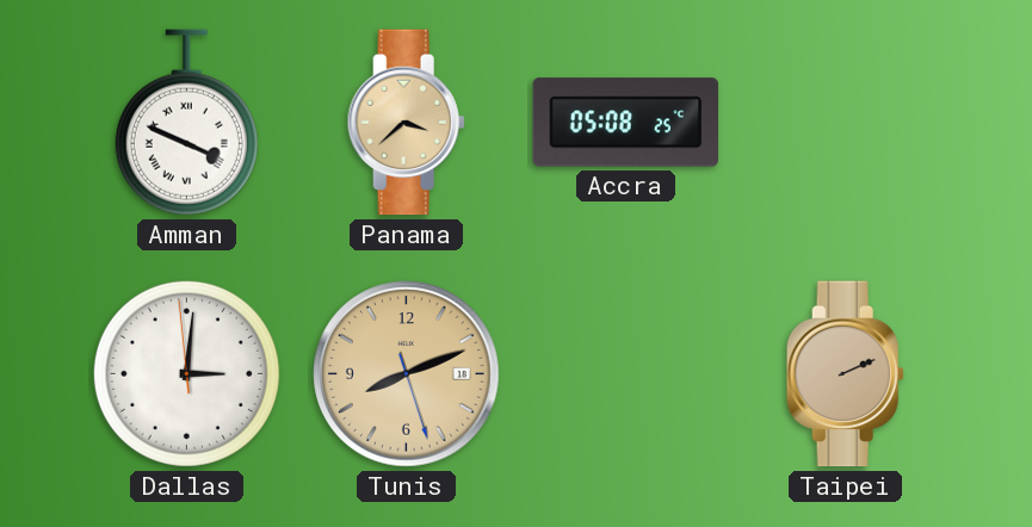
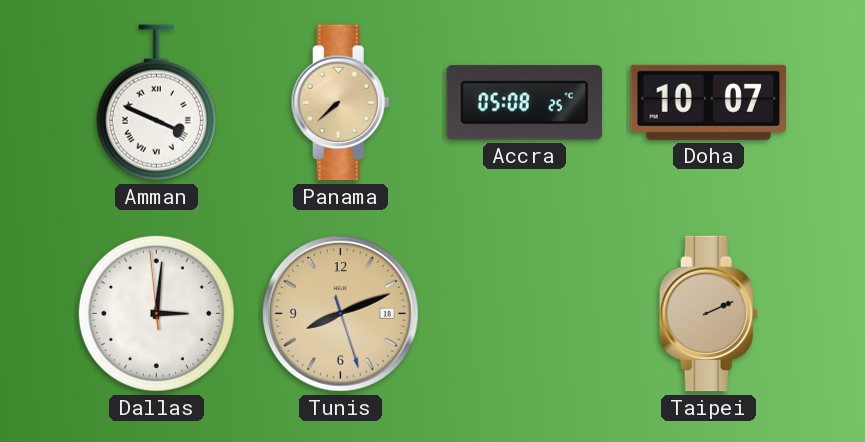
Panama: 3:38 -> 7:38 (340, 103)
Doha: none -> 10:07 (709, 102)
